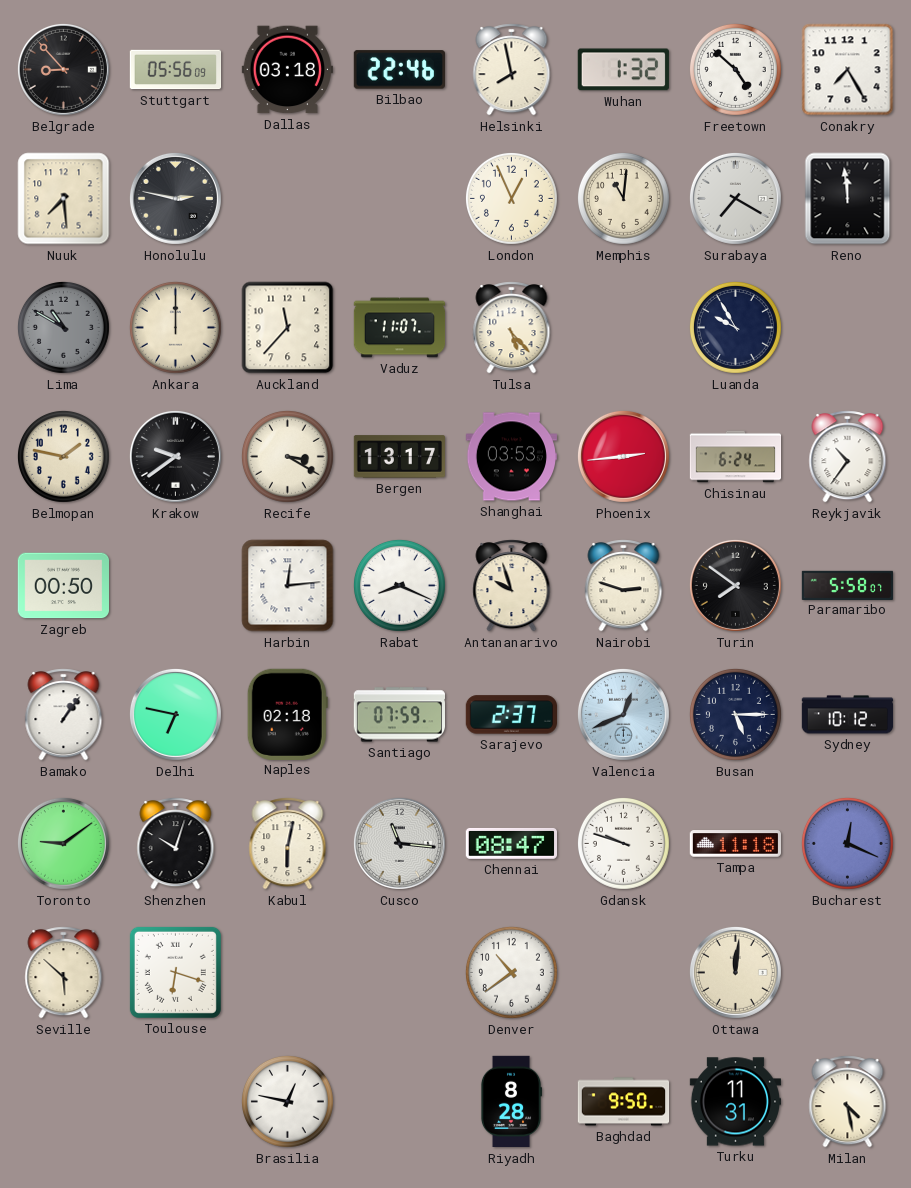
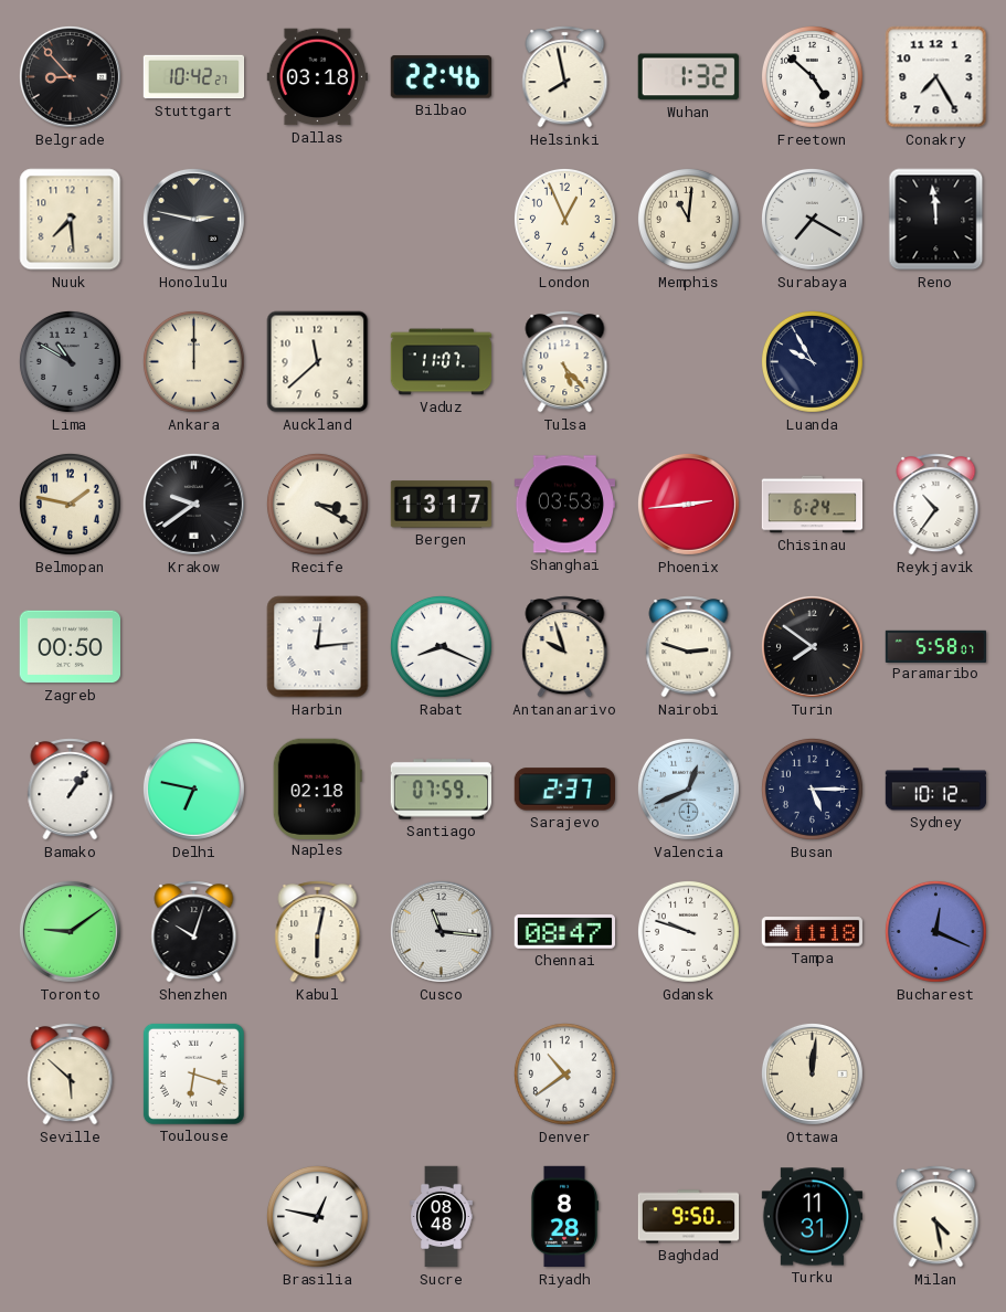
Stuttgart: 05:56 -> 10:42 (194, 77)
Auckland: 11:37 -> 11:38 (318, 362)
Sucre: none -> 08:48 (442, 1217)
